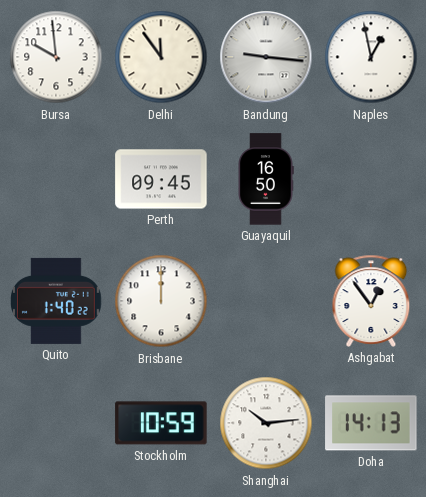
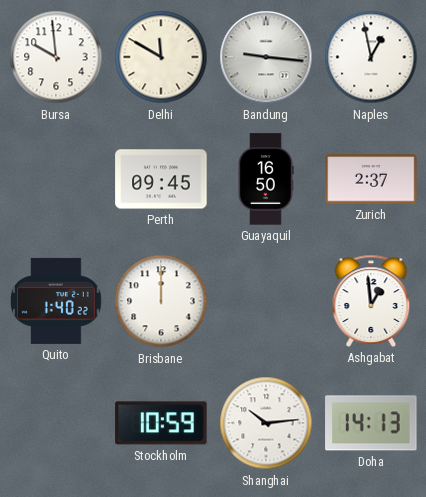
Delhi: 11:54 -> 11:50 (161, 57)
Zurich: none -> 2:37 (371, 179)
Ashgabat: 12:54 -> 12:59 (371, 301)
